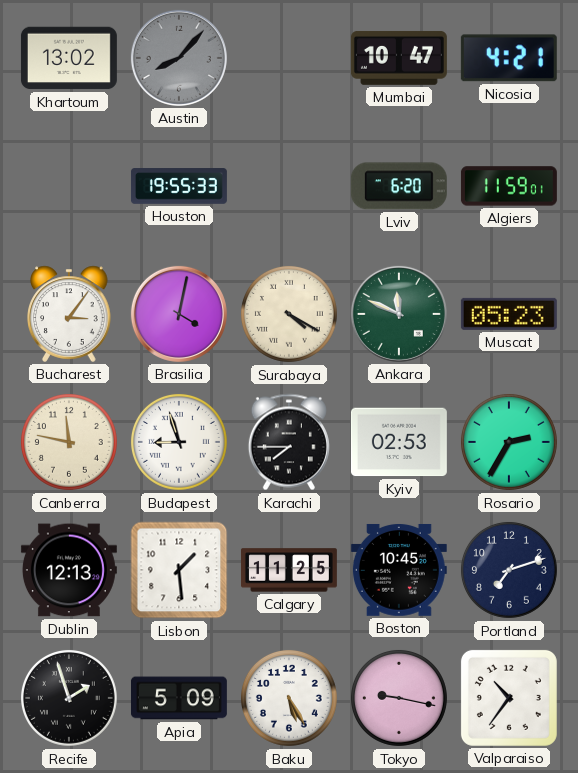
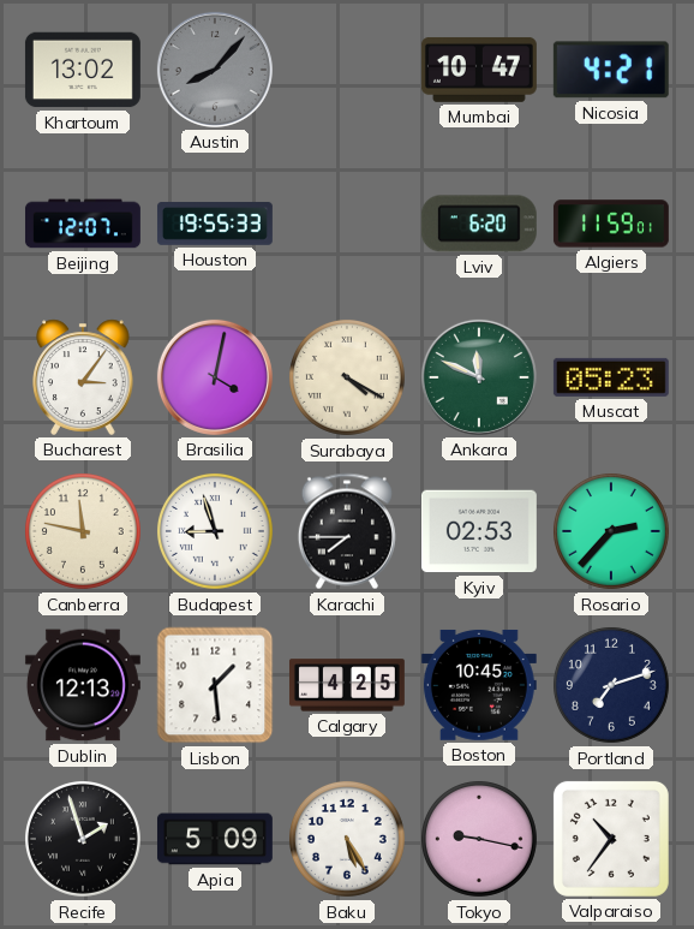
Beijing: none -> 12:07 (83, 224)
Rosario: 2:35 -> 2:37 (611, 531)
Calgary: 11:25 -> 4:25 (347, 685)
